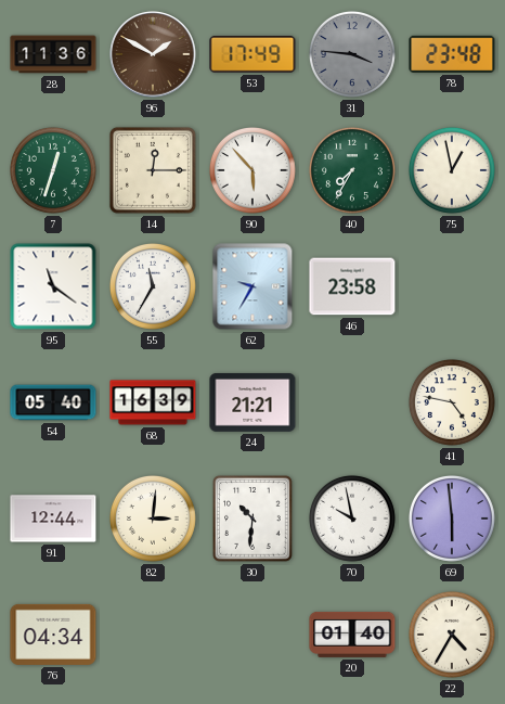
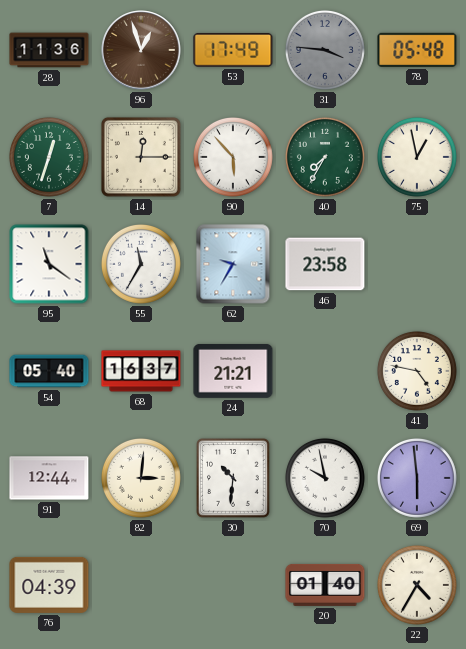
96: 1:50 -> 12:57 (141, 50)
78: 23:48 -> 05:48 (417, 50)
68: 16:39 -> 16:37 (141, 371)
76: 04:34 -> 04:39 (49, 585)
